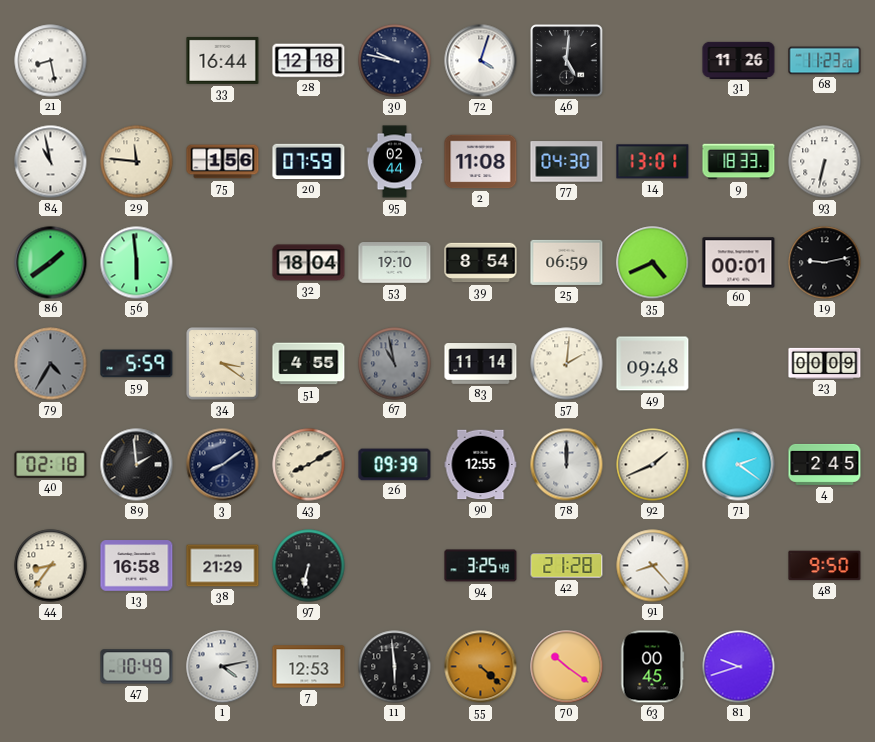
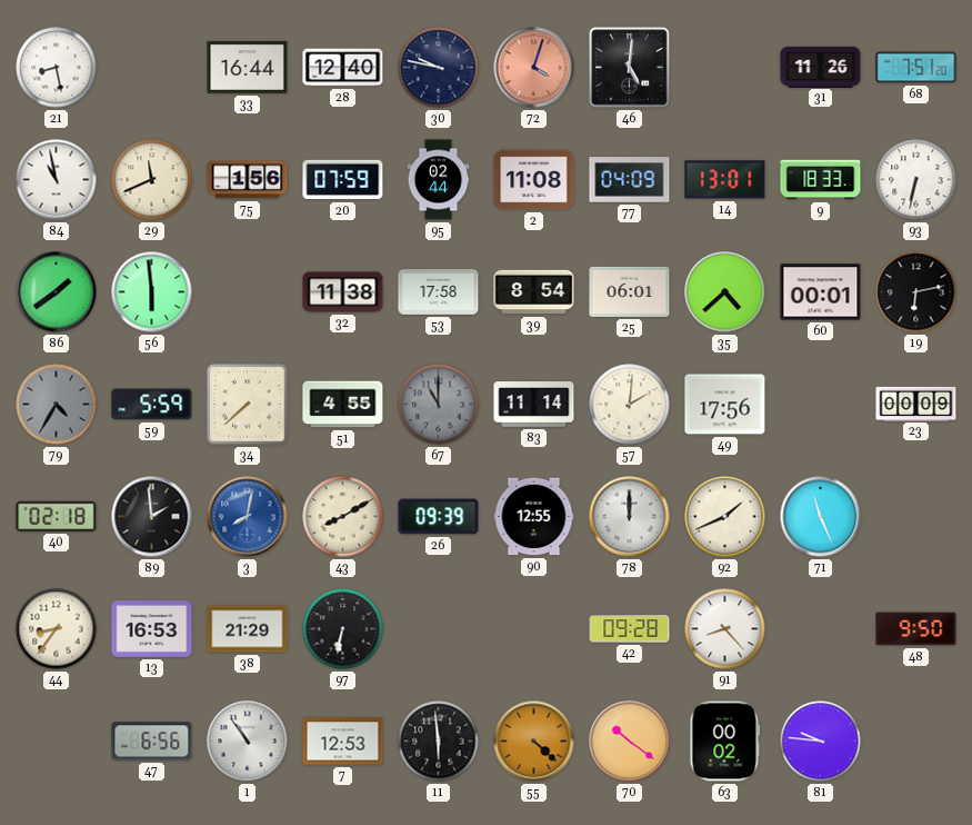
28: 12:18 -> 12:40 (343, 68)
72 dial: white -> salmon (534, 68)
68: 11:23 -> 7:51 (916, 68)
29: 11:46 -> 11:41 (152, 180)
77: 04:30 -> 04:09 (630, 180)
32: 18:04 -> 11:38 (343, 292)
53: 19:10 -> 17:58 (439, 292)
25: 06:59 -> 06:01 (630, 291)
35: 4:41 -> 4:38 (725, 292)
19: 9:13 -> 6:13 (916, 292)
34: 3:21 -> 7:38 (248, 405)
67: 10:58 -> 11:00 (439, 405)
49: 09:48 -> 17:56 (725, 405)
3: 8:09 -> 8:02 (248, 517)
3 dial: navy -> blue (248, 517)
71: 2:21 -> 11:26 (821, 517)
4: 2:45 -> none (825, 464)
13: 16:58 -> 16:53 (152, 629)
94: 3:25 -> none (481, 566)
42: 21:28 -> 09:28 (630, 629)
47: 10:49 -> 6:56 (152, 742)
1: 4:13 -> 10:54 (248, 742)
63: 00:45 -> 00:02 (725, 742)
81: 9:42 -> 9:46 (821, 742)
